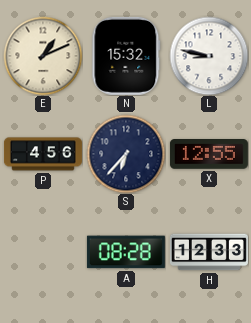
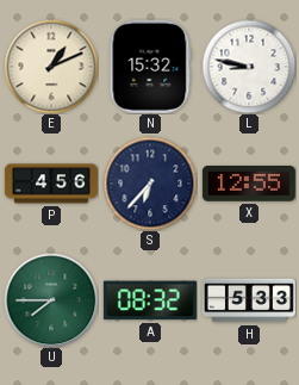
U: none -> 7:45 (51, 300)
A: 08:28 -> 08:32 (150, 300)
H: 12:33 -> 5:33 (249, 300)
